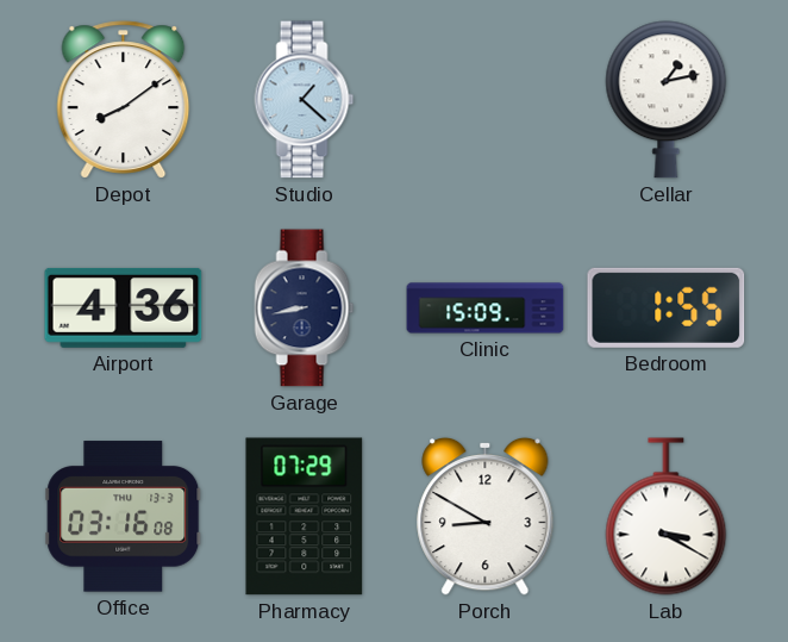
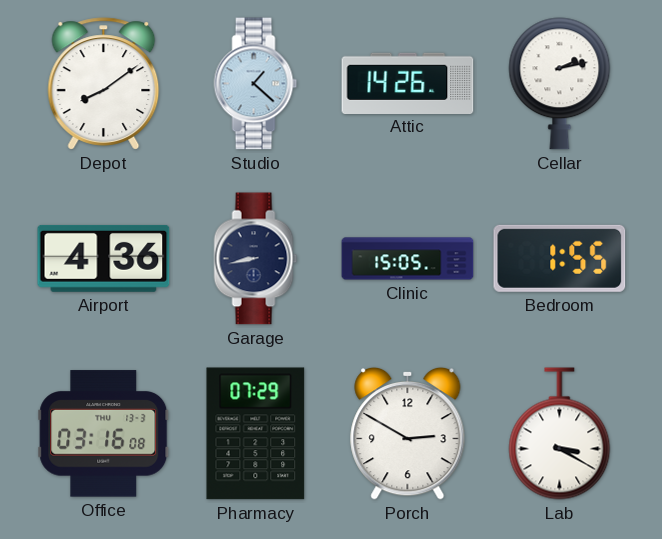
Attic: none -> 14:26 (408, 83)
Cellar: 1:13 -> 2:13 (560, 84)
Clinic: 15:09 -> 15:05 (408, 259)
Porch: 8:50 -> 2:50 (408, 433)
